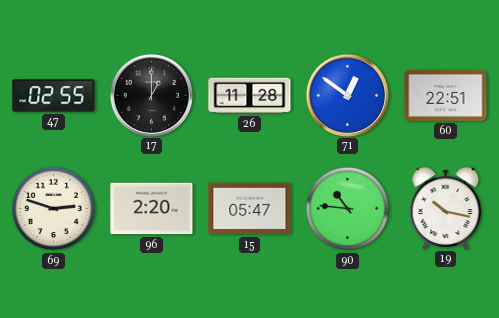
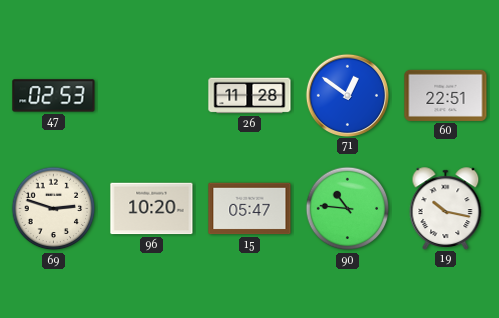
47: 02:55 -> 02:53 (54, 96)
17: 1:00 -> none (151, 95)
96: 2:20 -> 10:20 (152, 209)
